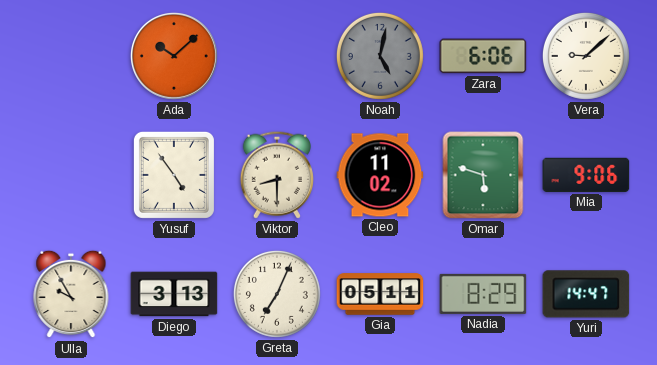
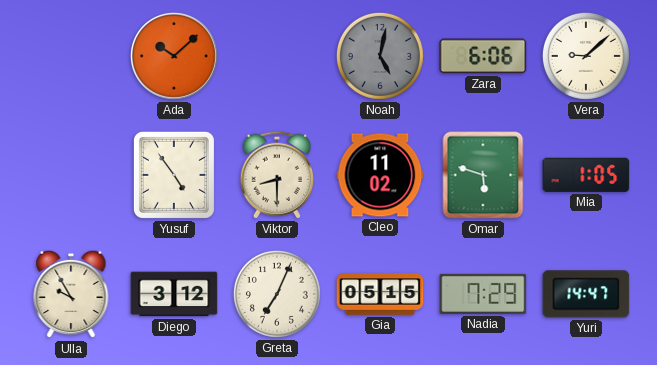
Mia: 9:06 -> 1:05 (586, 175)
Diego: 3:13 -> 3:12 (174, 294)
Gia: 05:11 -> 05:15 (380, 294)
Nadia: 8:29 -> 7:29 (483, 294)
